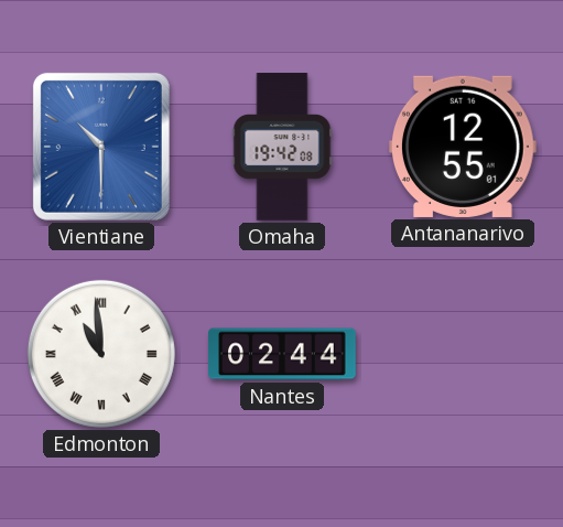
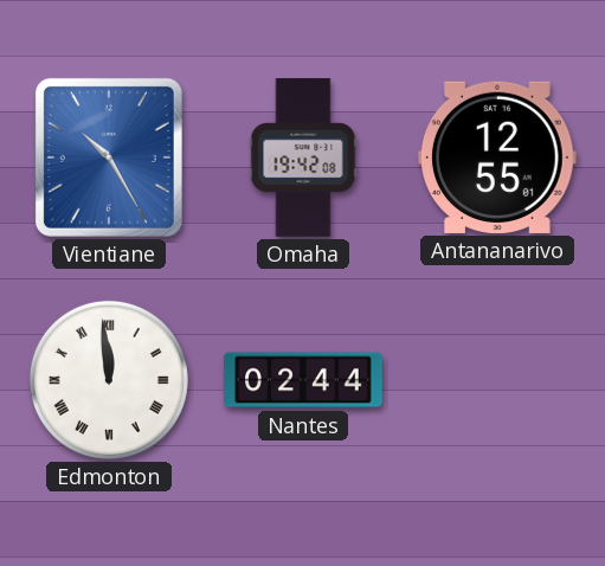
Vientiane: 10:30 -> 10:25 (109, 157)
Edmonton: 10:59 -> 11:59 (109, 380)
